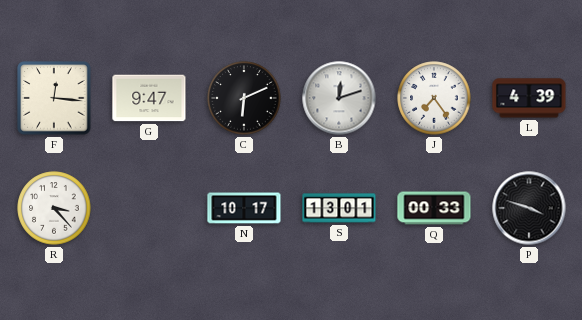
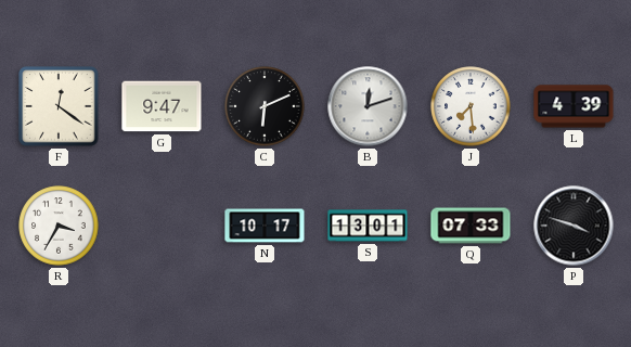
F: 12:16 -> 12:21 (59, 106)
J: 7:24 -> 7:29 (471, 106)
R: 3:23 -> 3:35 (59, 226)
Q: 00:33 -> 07:33 (471, 226)
